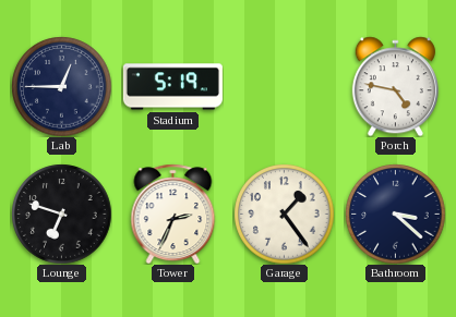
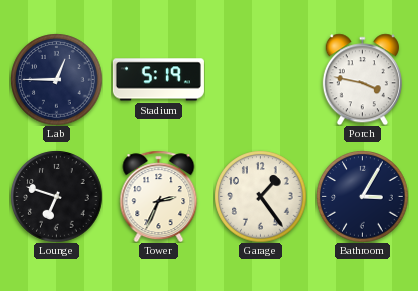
Porch: 4:47 -> 3:47 (362, 79)
Bathroom: 3:22 -> 3:05 (362, 196)
